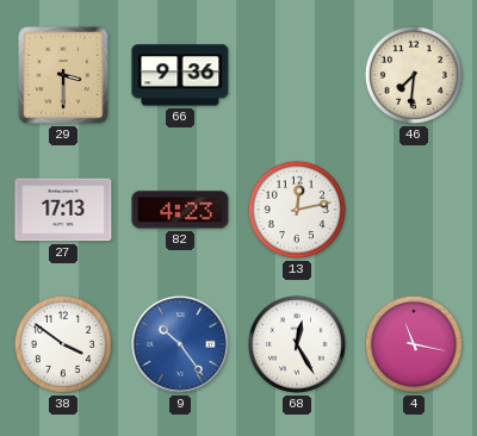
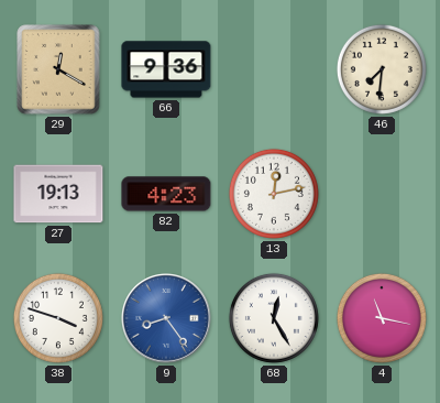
29: 3:30 -> 12:20 (58, 69)
27: 17:13 -> 19:13 (58, 194)
38: 3:51 -> 3:48 (58, 318)
9: 10:24 -> 8:24 (167, 319)
